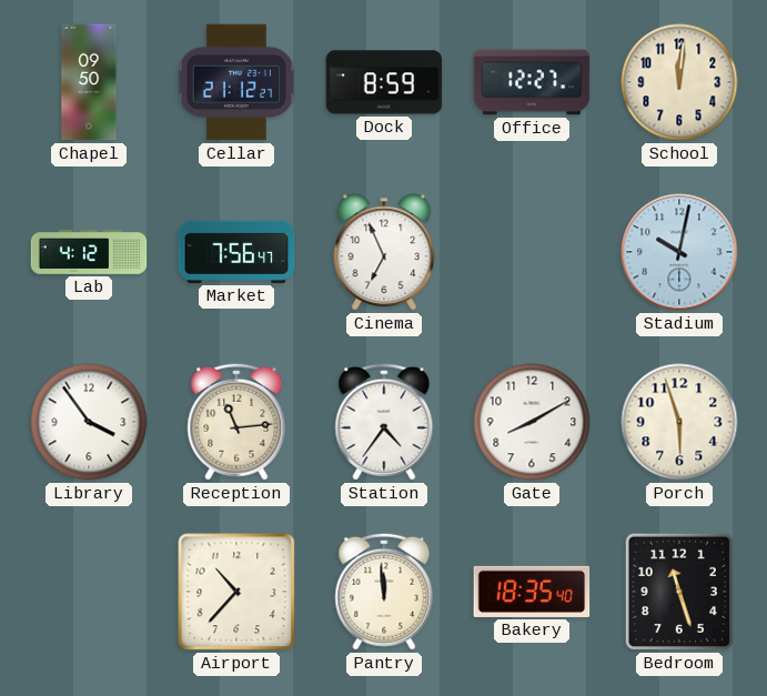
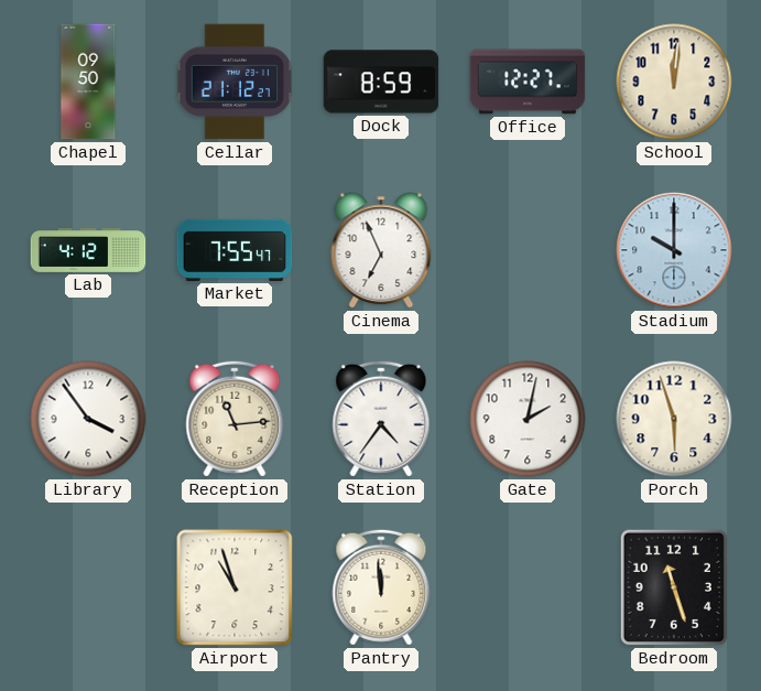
Market: 7:56 -> 7:55 (235, 250)
Stadium: 10:02 -> 10:00 (674, 250)
Gate: 8:10 -> 2:02 (528, 419)
Airport: 10:37 -> 10:57 (235, 587)
Bakery: 18:35 -> none (532, 592)
